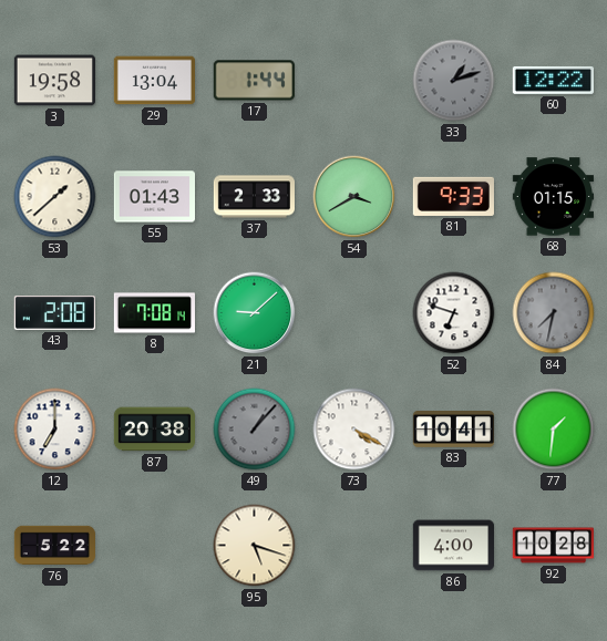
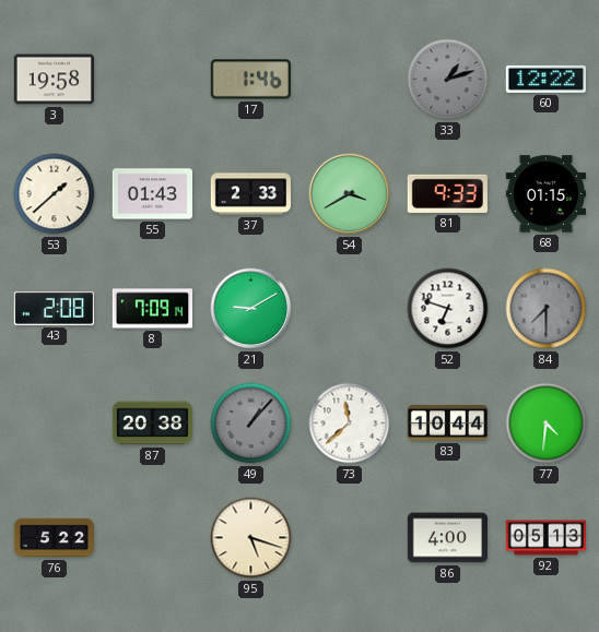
29: 13:04 -> none (154, 81)
17: 1:44 -> 1:46 (250, 80)
8: 7:08 -> 7:09 (152, 309)
21: 9:08 -> 9:10 (251, 309)
84: 7:32 -> 7:30 (547, 309)
12: 7:00 -> none (55, 430)
73: 4:20 -> 11:38 (350, 424)
83: 10:41 -> 10:44 (447, 424)
77: 1:31 -> 4:31 (547, 424)
92: 10:28 -> 05:13 (545, 538)
